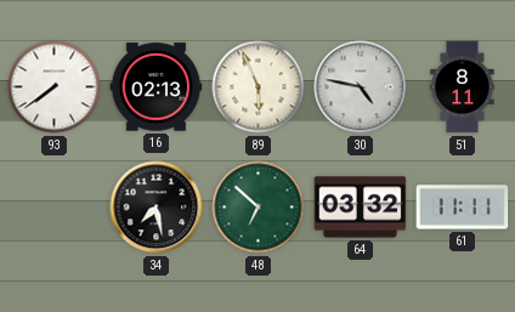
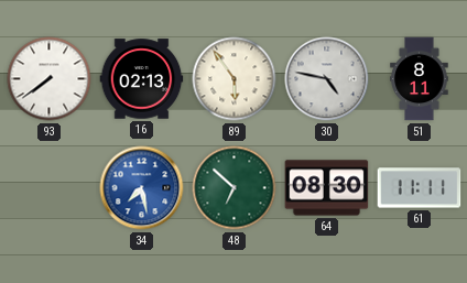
89: 5:56 -> 5:54 (235, 79)
34 dial: black -> blue (142, 188)
64: 03:32 -> 08:30 (327, 188)
